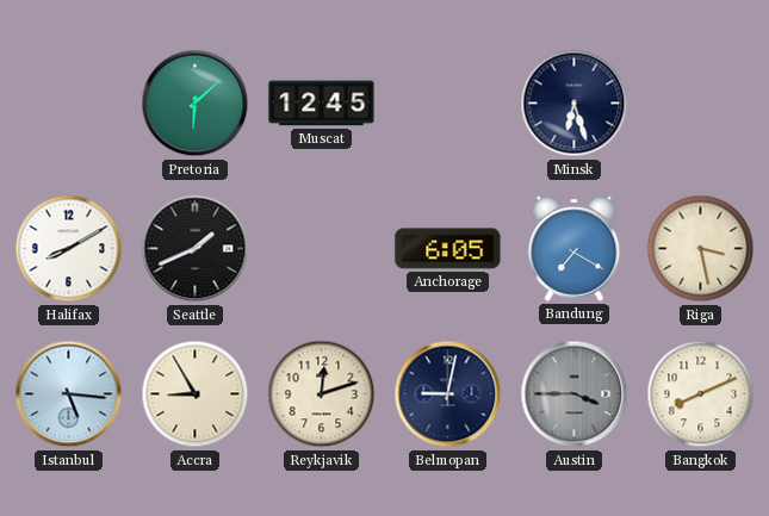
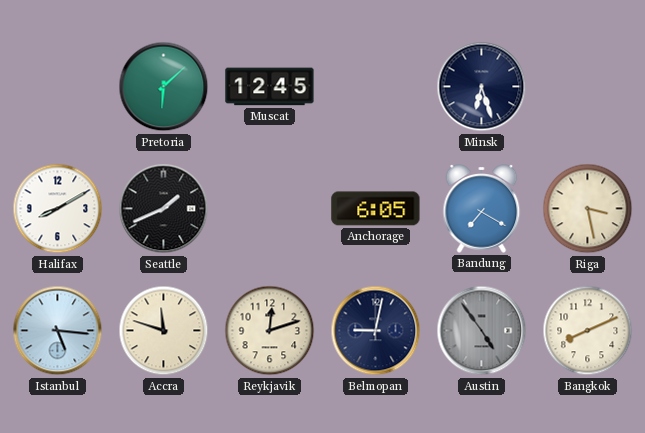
Accra: 8:55 -> 11:48 (164, 331)
Austin: 3:45 -> 4:54 (482, 331)
